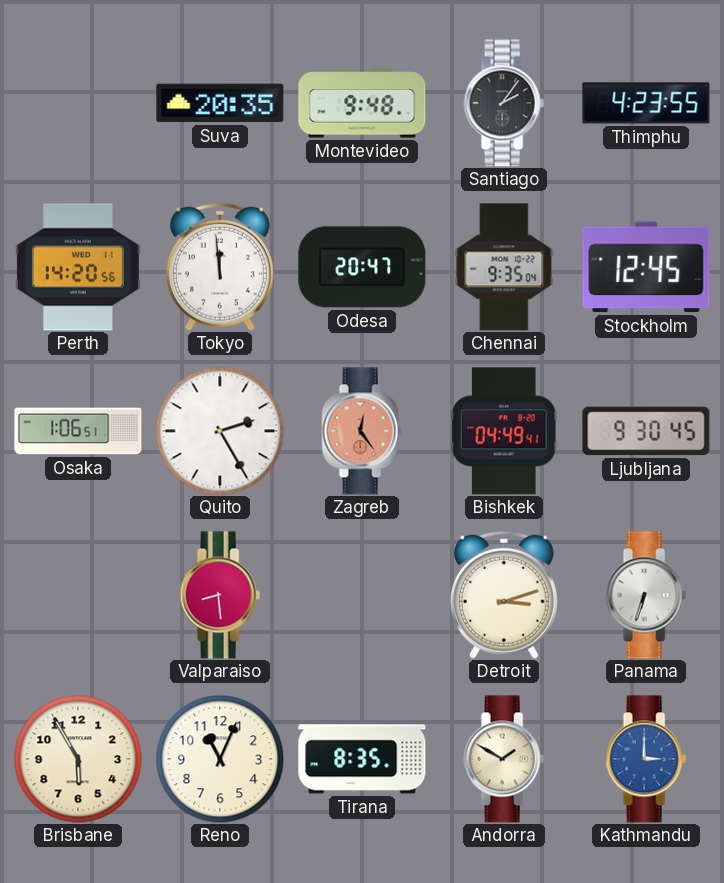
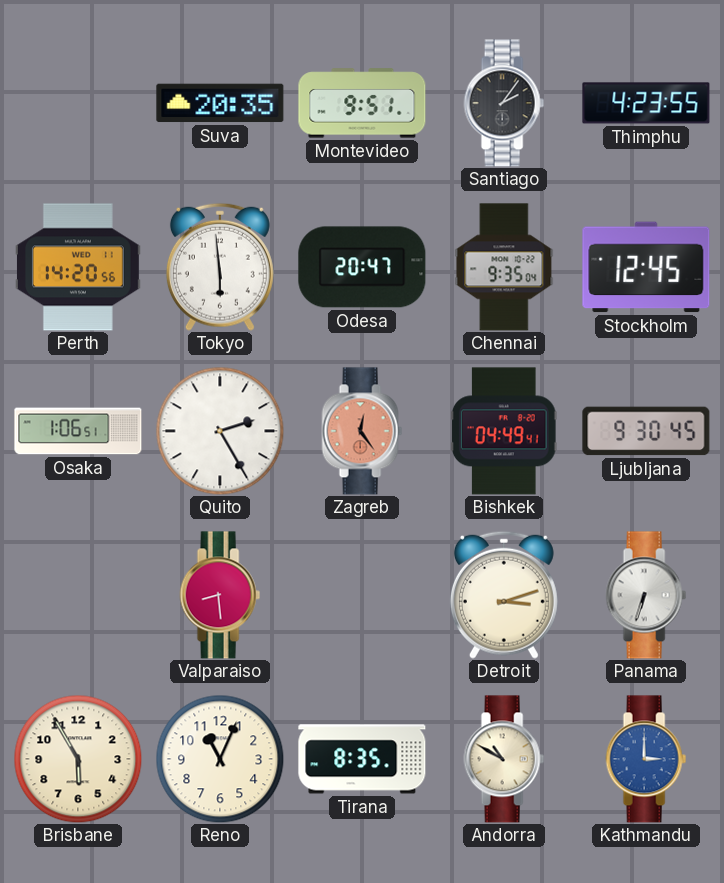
Montevideo: 9:48 -> 9:51 (362, 103)
Tokyo: 11:59 -> 5:59 (220, 267)
Andorra: 1:50 -> 10:50 (504, 759)
